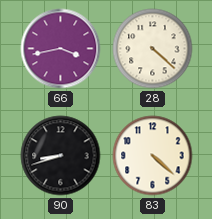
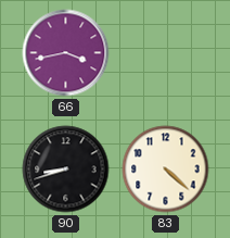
28: 4:22 -> none (153, 49)
